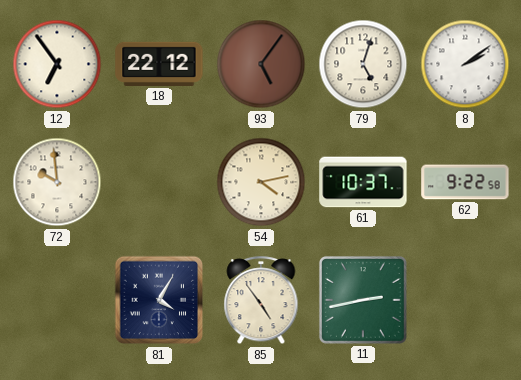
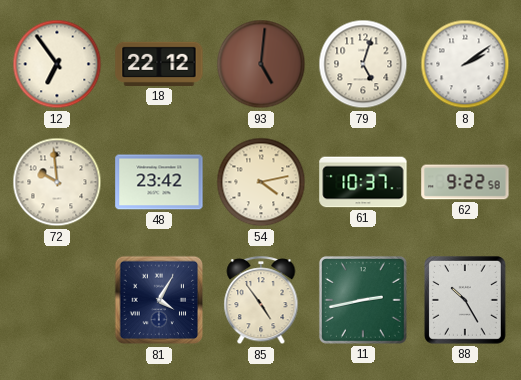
93: 5:06 -> 5:01 (261, 64)
48: none -> 23:42 (159, 182)
88: none -> 10:25 (466, 301)
